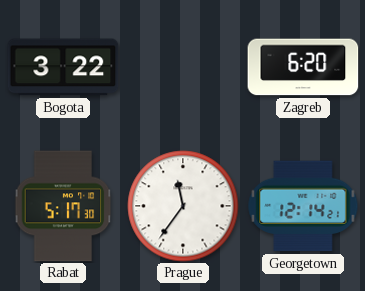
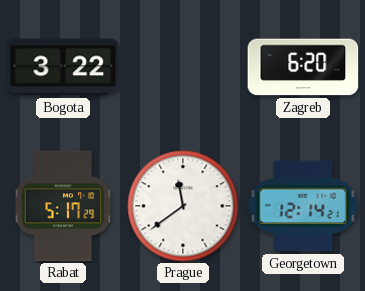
Rabat: 5:17:30 -> 5:17:29 (63, 206)
Prague: 11:36 -> 11:39 (183, 206)
